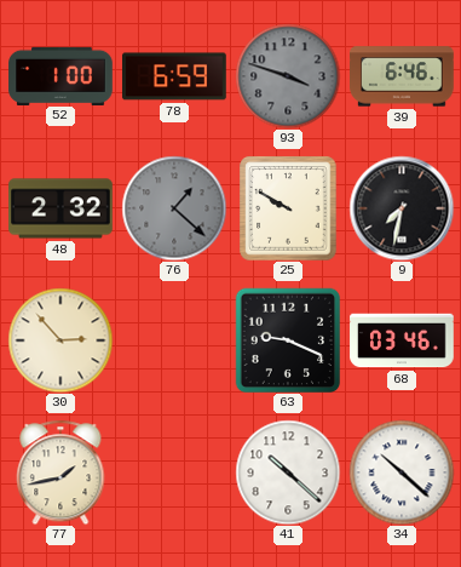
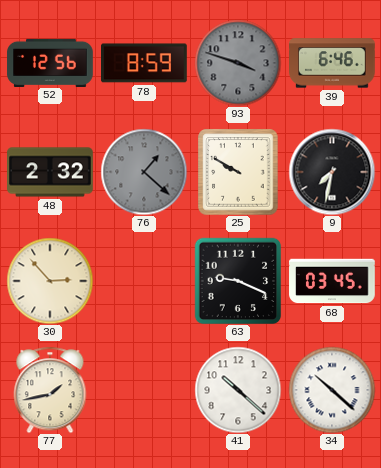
52: 1:00 -> 12:56 (50, 62)
78: 6:59 -> 8:59 (145, 63)
68: 03:46 -> 03:45 (332, 281)
